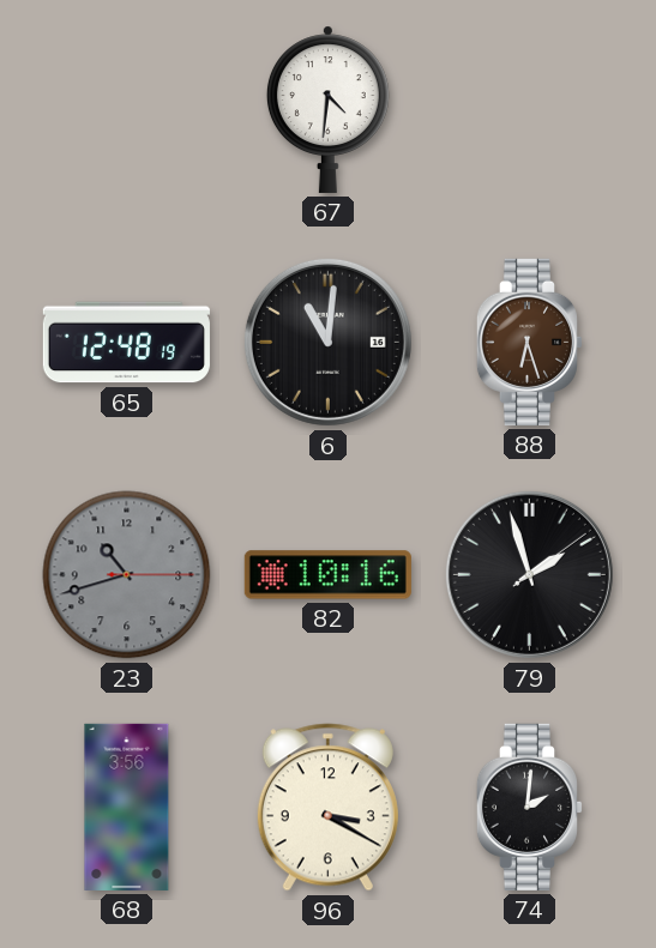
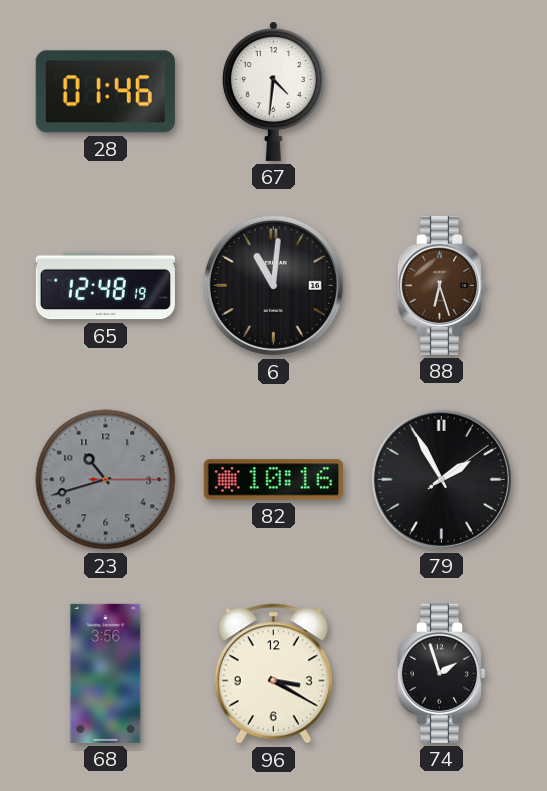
28: none -> 01:46 (105, 92)
79: 1:57 -> 1:55 (441, 479)
74: 2:01 -> 1:57 (441, 673)
